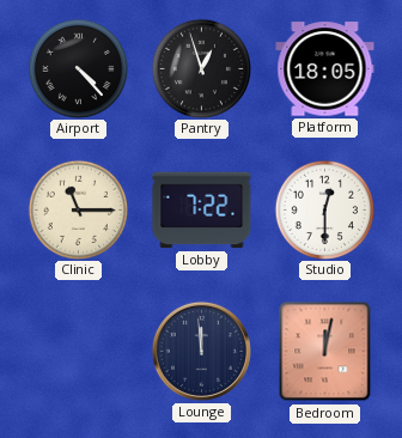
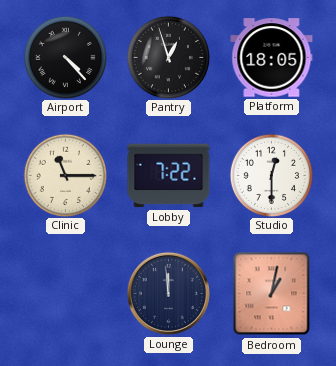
Bedroom: 12:02 -> 1:02 (272, 294)
